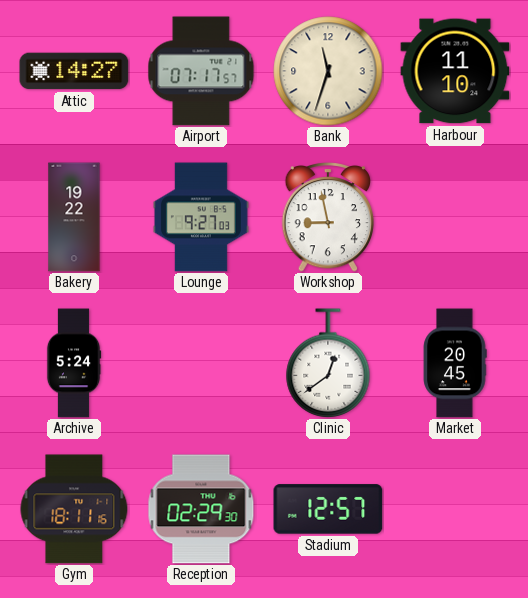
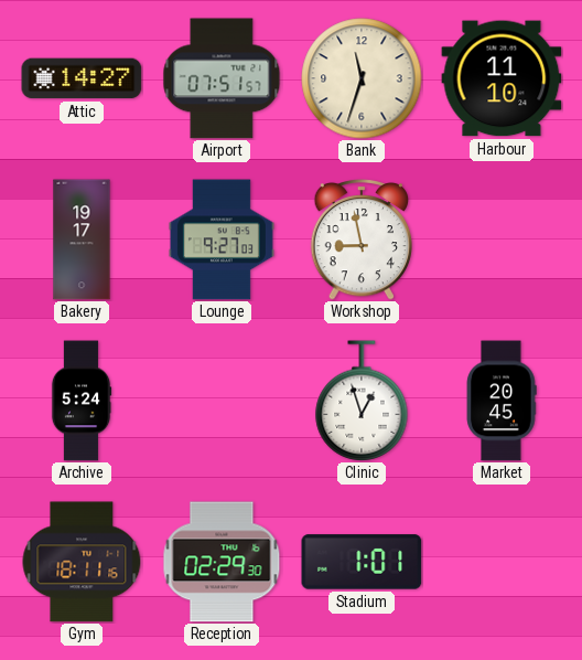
Airport: 07:17 -> 07:51 (222, 78)
Bakery: 19:22 -> 19:17 (82, 239)
Clinic: 12:39 -> 12:57 (362, 401)
Stadium: 12:57 -> 1:01 (362, 562)
